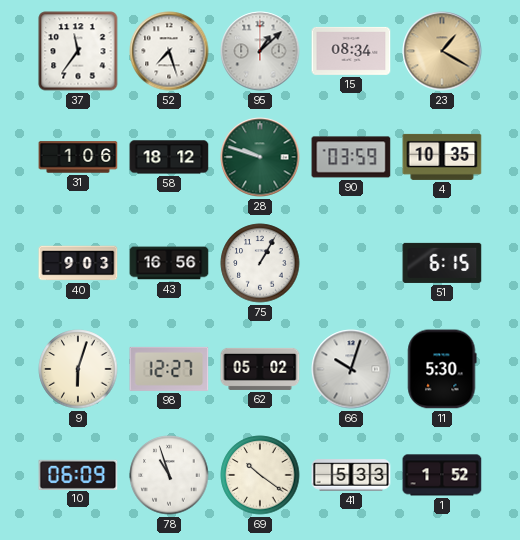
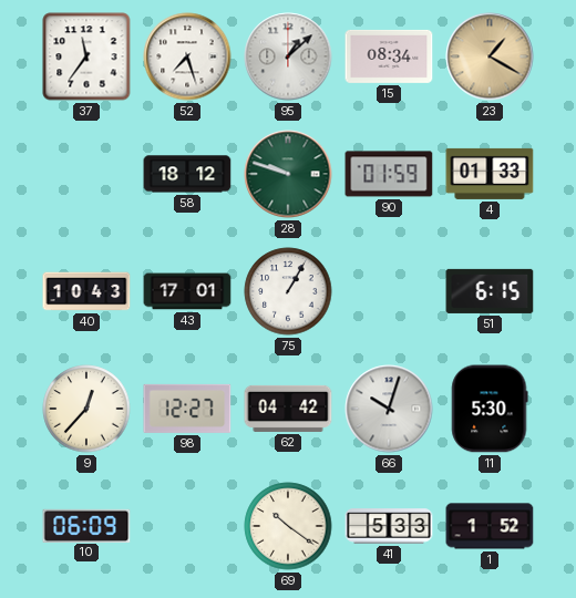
31: 1:06 -> none (78, 157)
90: 03:59 -> 01:59 (389, 174)
4: 10:35 -> 01:33 (490, 174)
40: 9:03 -> 10:43 (86, 291)
43: 16:56 -> 17:01 (187, 291)
9: 6:03 -> 12:37 (86, 409)
62: 05:02 -> 04:42 (288, 409)
78: 10:57 -> none (169, 475)
